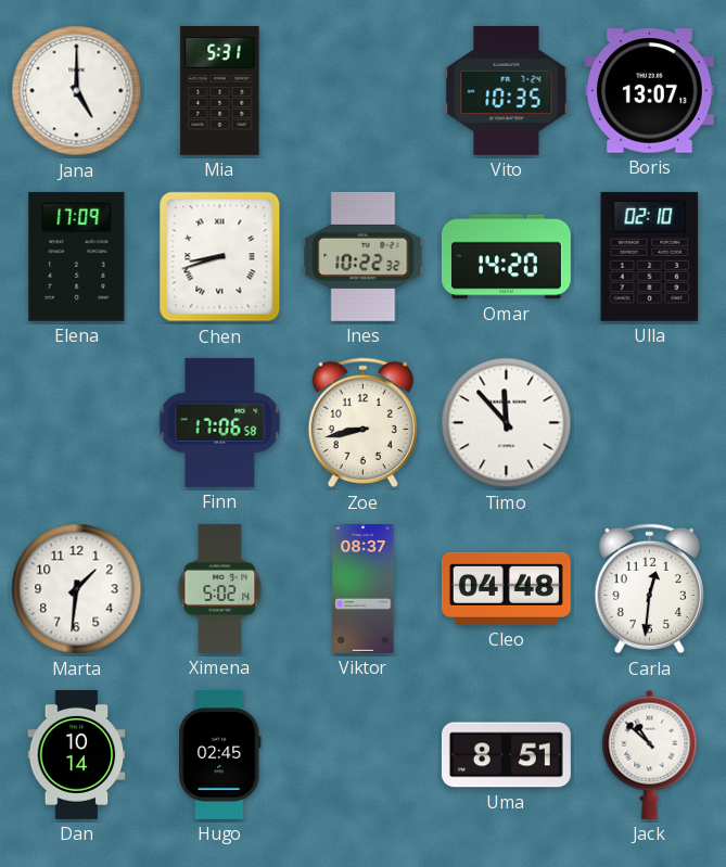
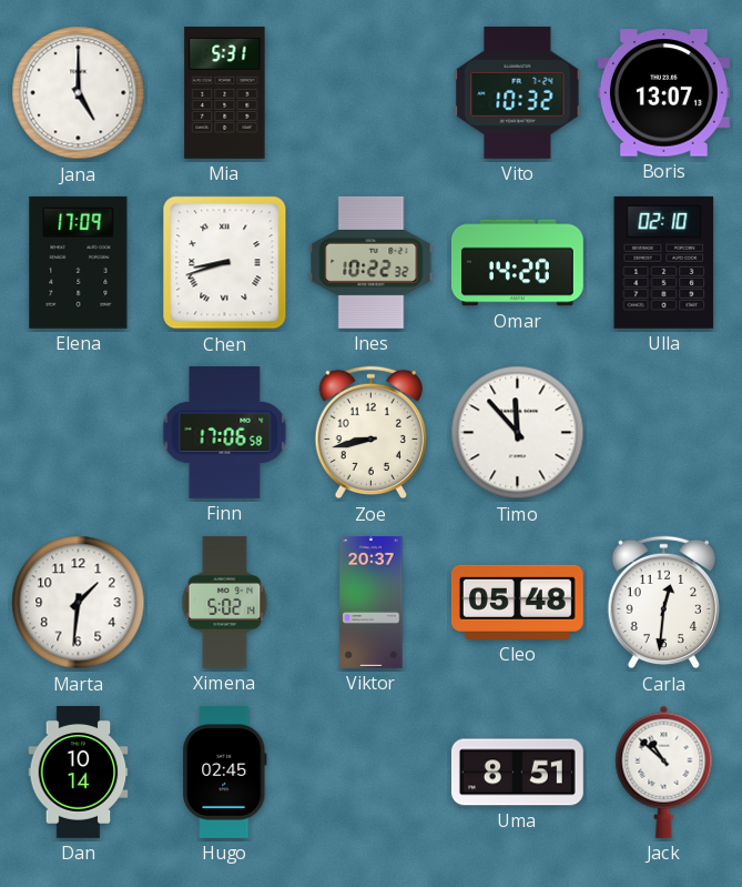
Vito: 10:35 -> 10:32 (518, 92)
Viktor: 08:37 -> 20:37 (372, 603)
Cleo: 04:48 -> 05:48 (517, 602)
